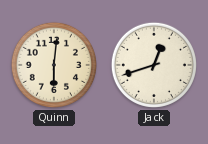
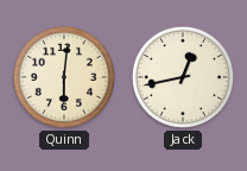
Jack: 12:42 -> 12:43 (183, 77)
